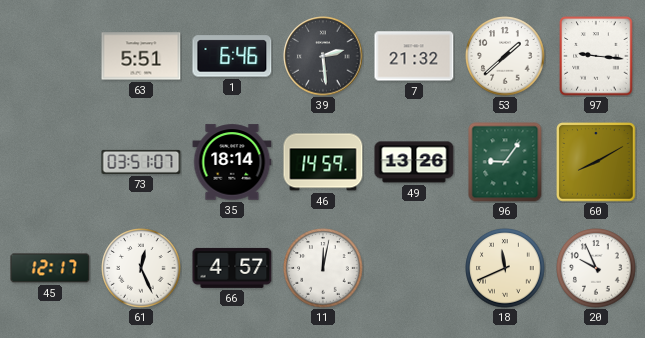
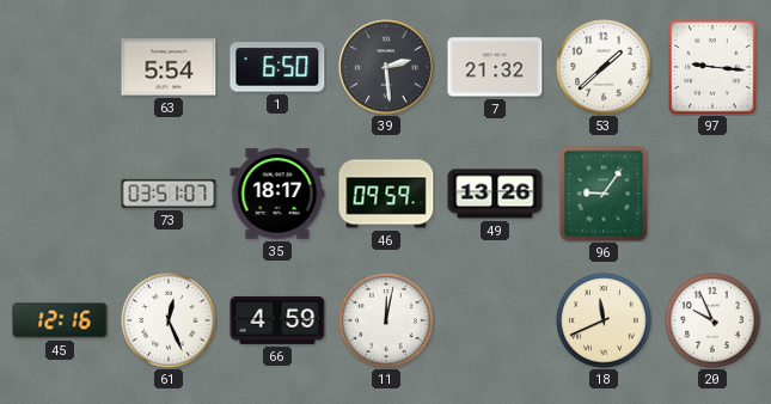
63: 5:51 -> 5:54 (169, 67)
1: 6:46 -> 6:50 (277, 67)
35: 18:14 -> 18:17 (277, 194)
46: 14:59 -> 09:59 (386, 194)
60: 8:10 -> none (596, 162)
45: 12:17 -> 12:16 (60, 320)
66: 4:57 -> 4:59 (277, 320)
